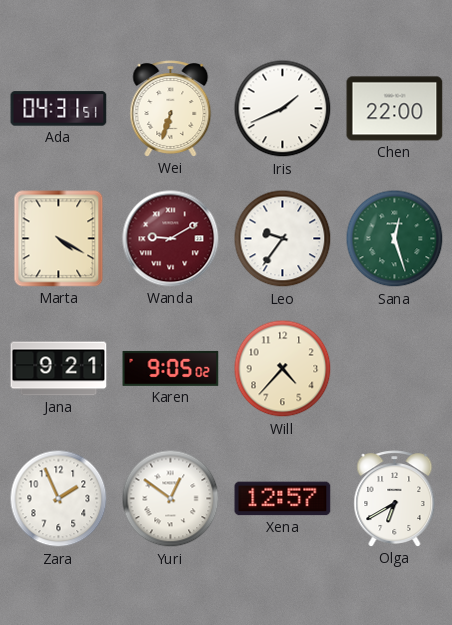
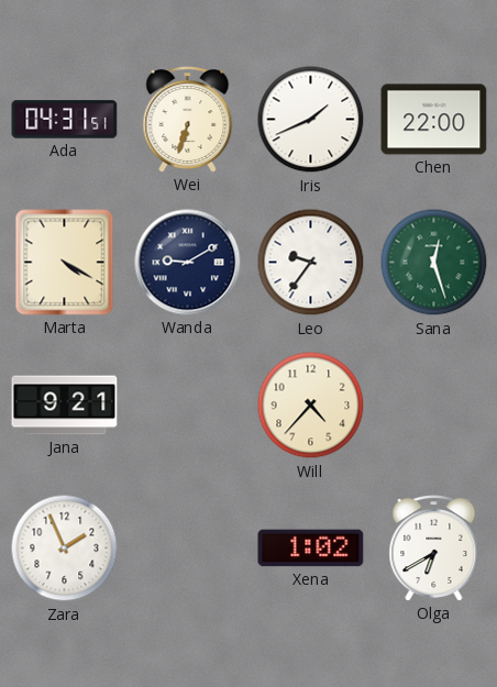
Wanda dial: burgundy -> navy (188, 263)
Karen: 9:05 -> none (171, 368)
Yuri: 12:51 -> none (171, 499)
Xena: 12:57 -> 1:02 (311, 549)
